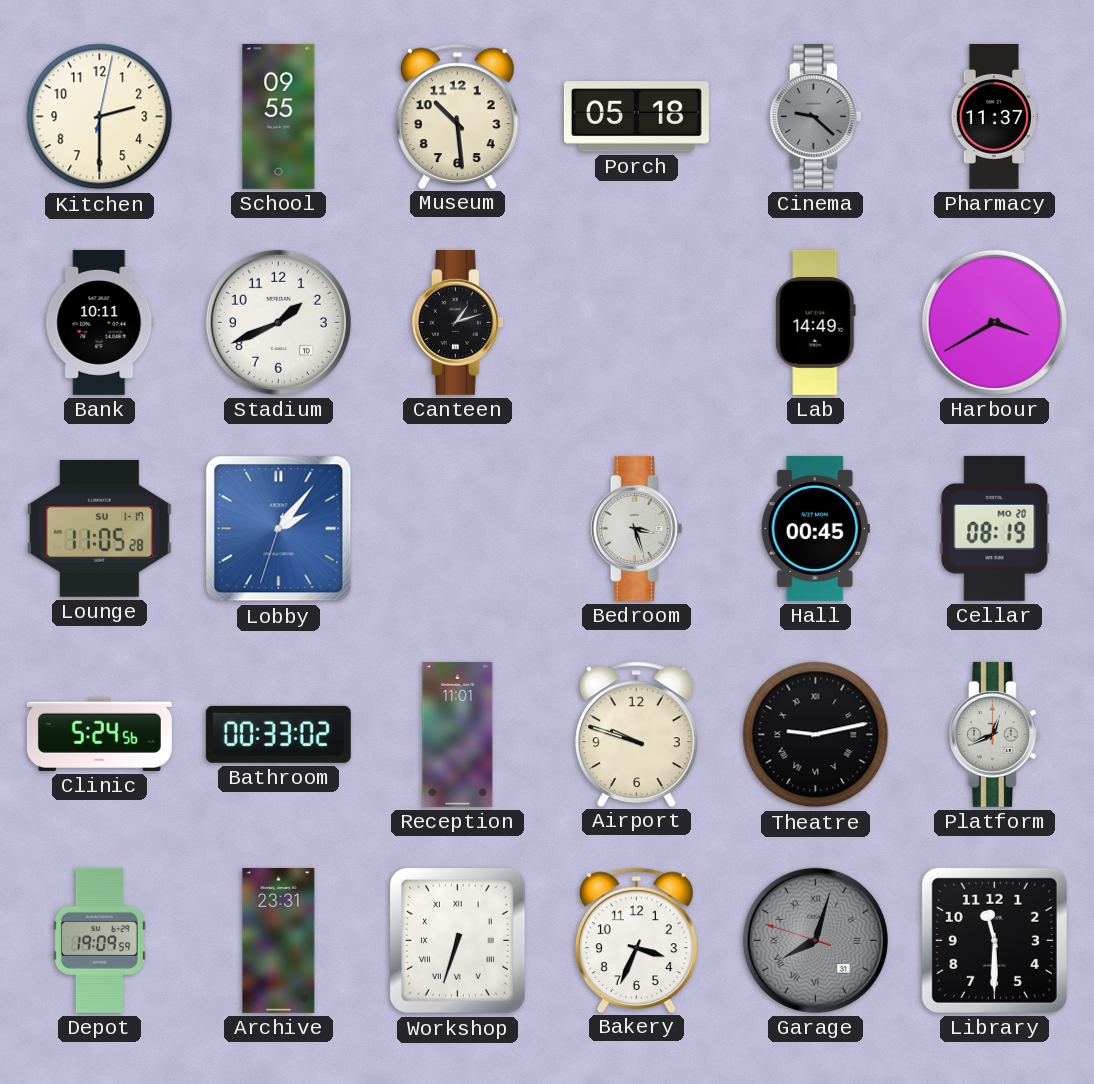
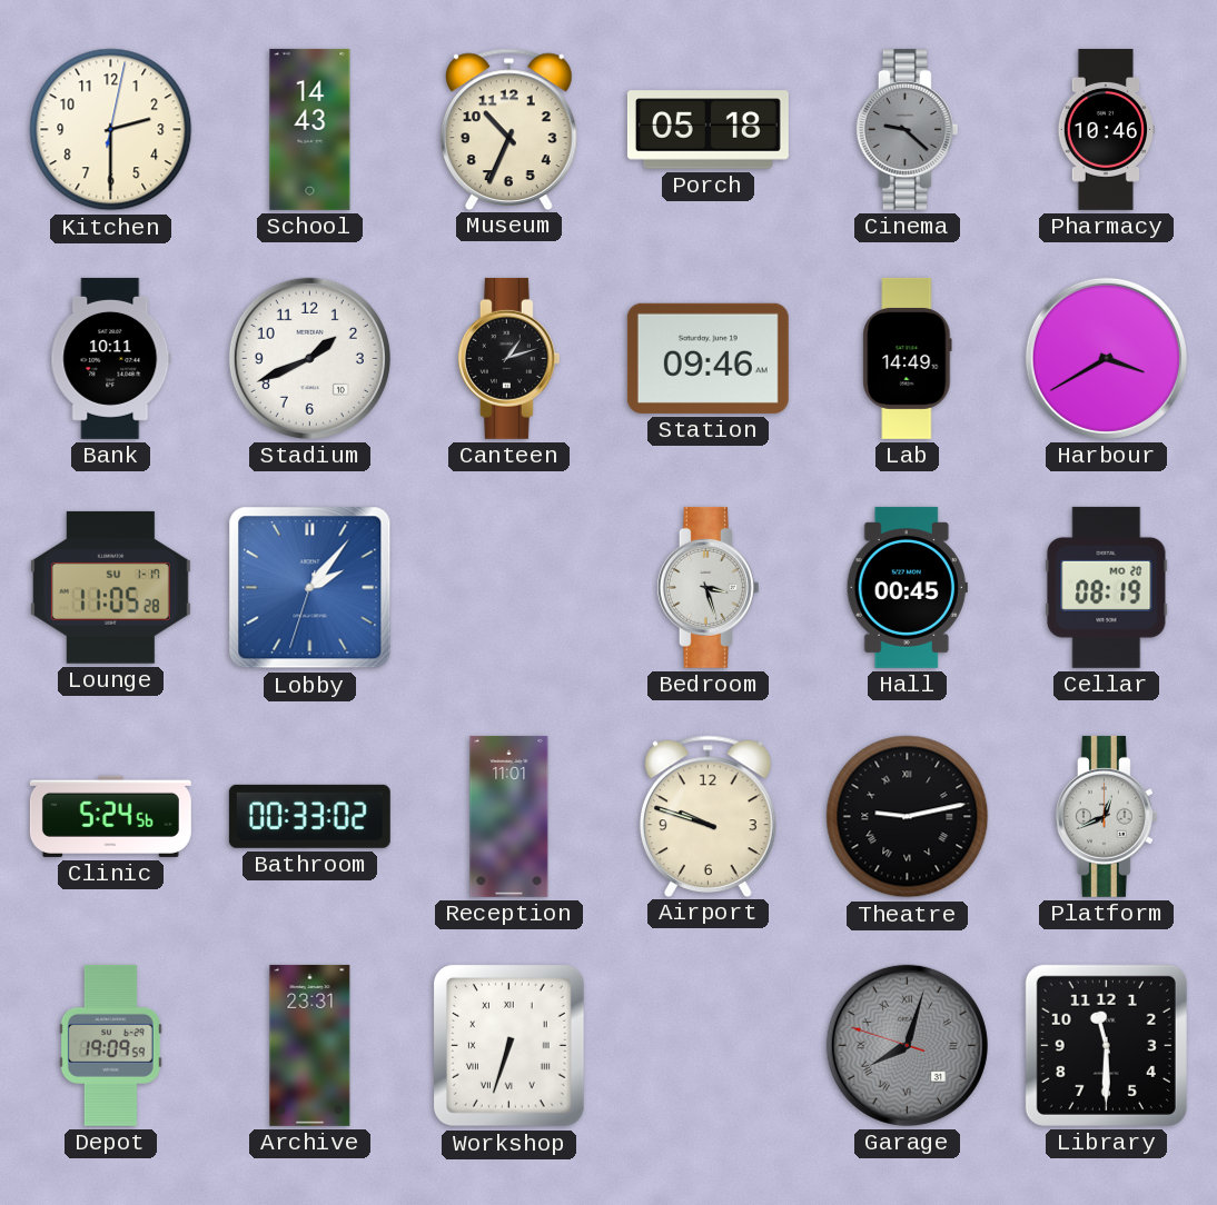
School: 09:55 -> 14:43 (310, 129)
Museum: 10:29 -> 10:34 (509, 129)
Pharmacy: 11:37 -> 10:46 (1106, 129)
Station: none -> 09:46 (708, 358)
Bakery: 3:34 -> none (637, 940)
